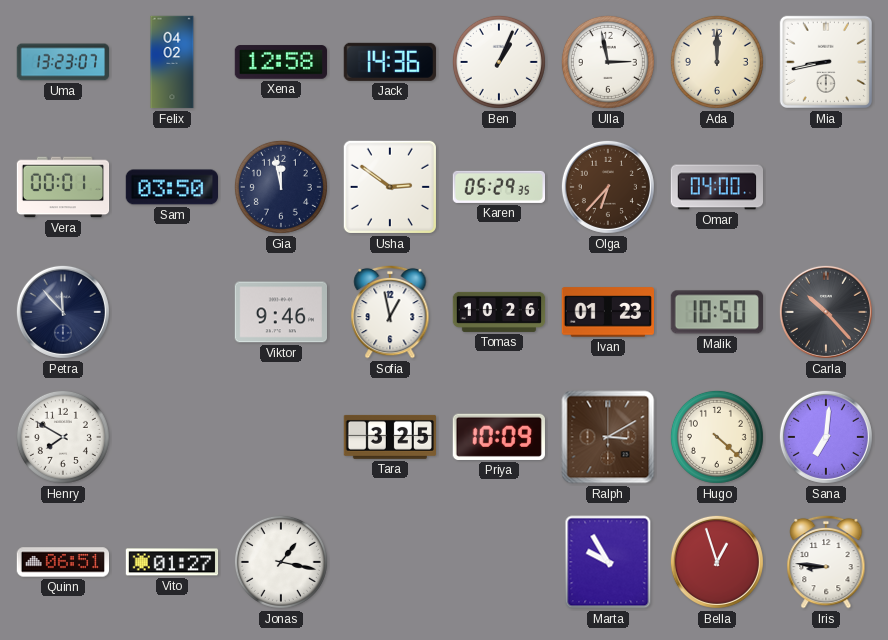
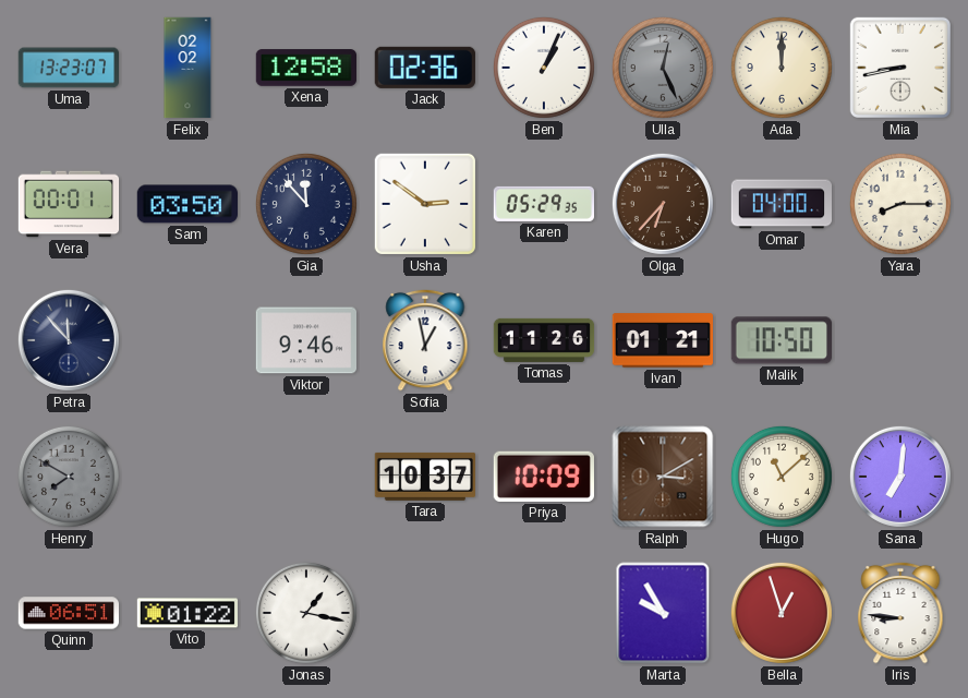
Felix: 04:02 -> 02:02 (187, 68)
Jack: 14:36 -> 02:36 (425, 68)
Ulla: 2:58 -> 12:26 (663, 68)
Ulla dial: white -> grey (663, 68)
Gia: 11:58 -> 11:53 (306, 204)
Yara: none -> 8:15 (900, 204)
Tomas: 10:26 -> 11:26 (544, 340)
Ivan: 01:23 -> 01:21 (663, 340)
Carla: 10:23 -> none (826, 312)
Henry dial: white -> grey (69, 477)
Tara: 3:25 -> 10:37 (424, 477)
Hugo: 4:22 -> 11:08 (782, 477)
Vito: 01:27 -> 01:22 (187, 613)
